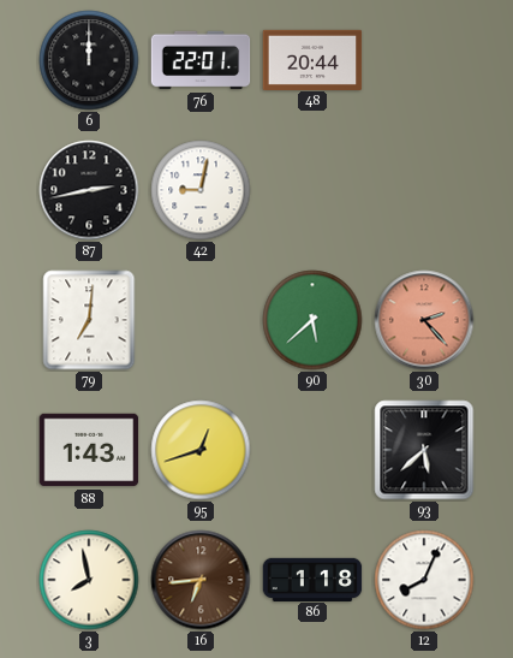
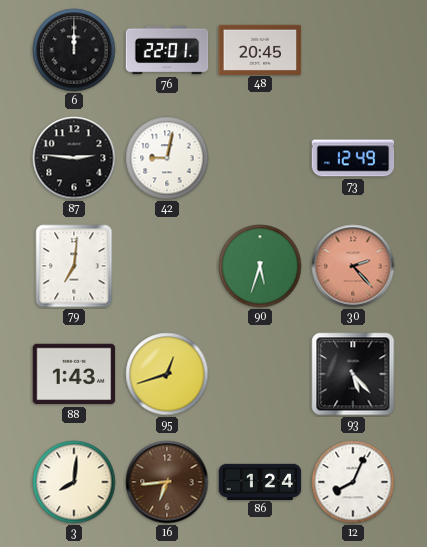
48: 20:44 -> 20:45 (260, 49)
87: 2:43 -> 2:46 (74, 158)
73: none -> 12:49 (353, 158)
90: 5:38 -> 5:33 (260, 266)
93: 5:38 -> 5:23 (353, 374)
3: 7:58 -> 8:01 (74, 482)
86: 1:18 -> 1:24 (260, 481)
